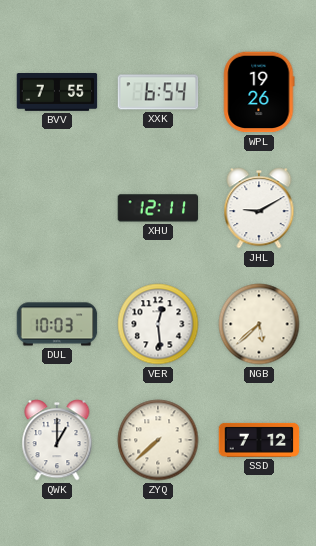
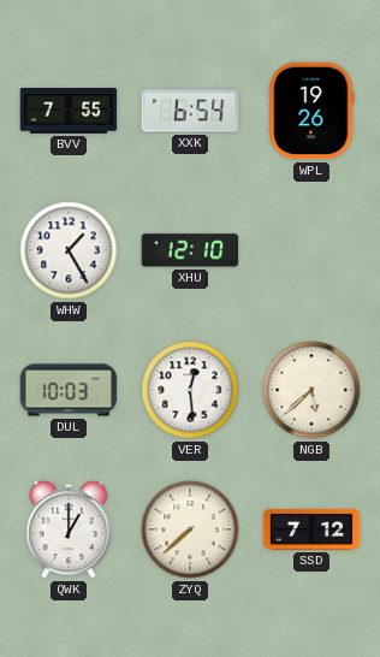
WHW: none -> 1:25 (69, 250)
XHU: 12:11 -> 12:10 (190, 250)
JHL: 9:10 -> none (259, 208)
